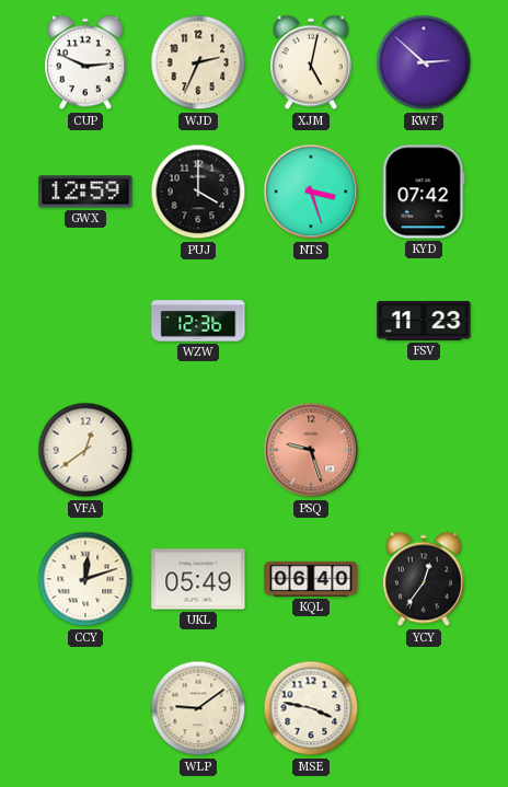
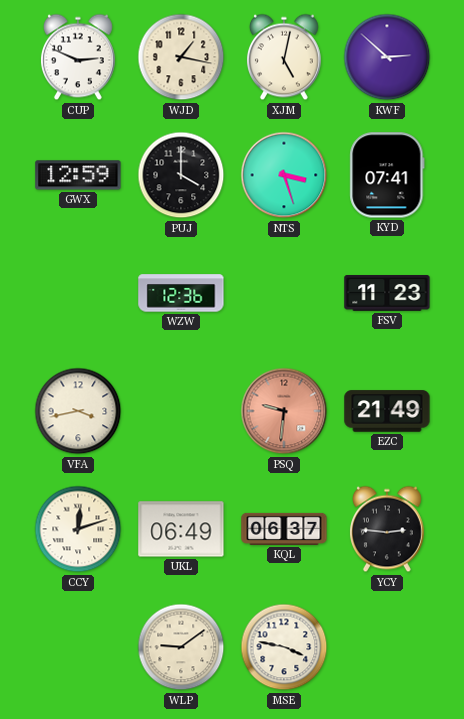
WJD: 2:34 -> 1:17 (181, 57)
KYD: 07:42 -> 07:41 (387, 175)
VFA: 12:39 -> 3:43 (78, 411)
PSQ: 9:27 -> 9:31 (284, 411)
EZC: none -> 21:49 (387, 411)
UKL: 05:49 -> 06:49 (181, 529)
KQL: 06:40 -> 06:37 (284, 529)
YCY: 12:36 -> 2:46 (387, 529)
